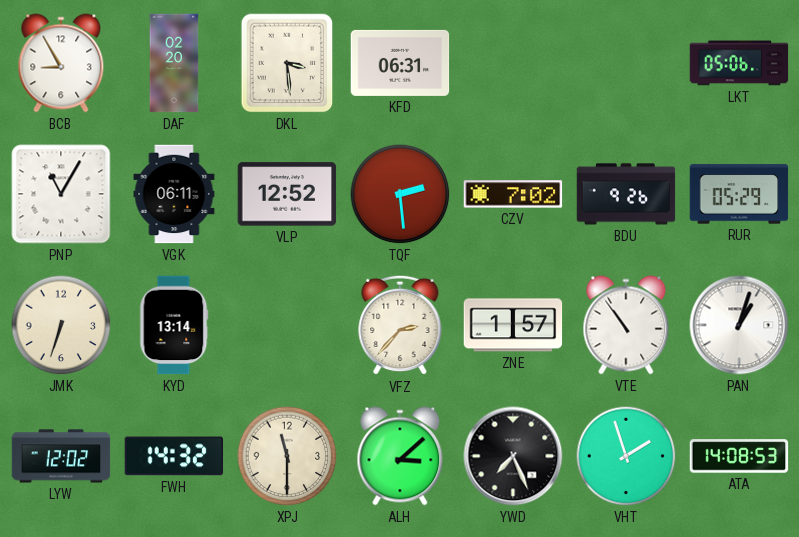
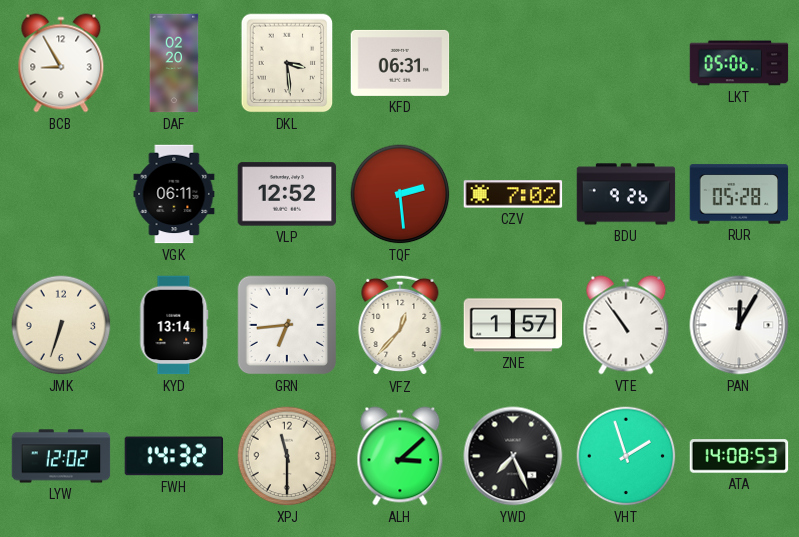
PNP: 11:05 -> none (61, 194)
RUR: 05:29 -> 05:28 (739, 194)
GRN: none -> 6:44 (287, 325)
VFZ: 2:37 -> 12:37 (400, 325)
PAN: 1:03 -> 12:05 (739, 325)
